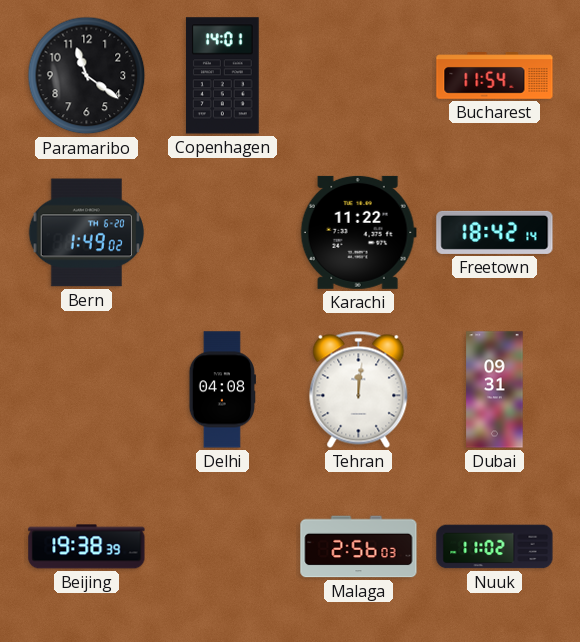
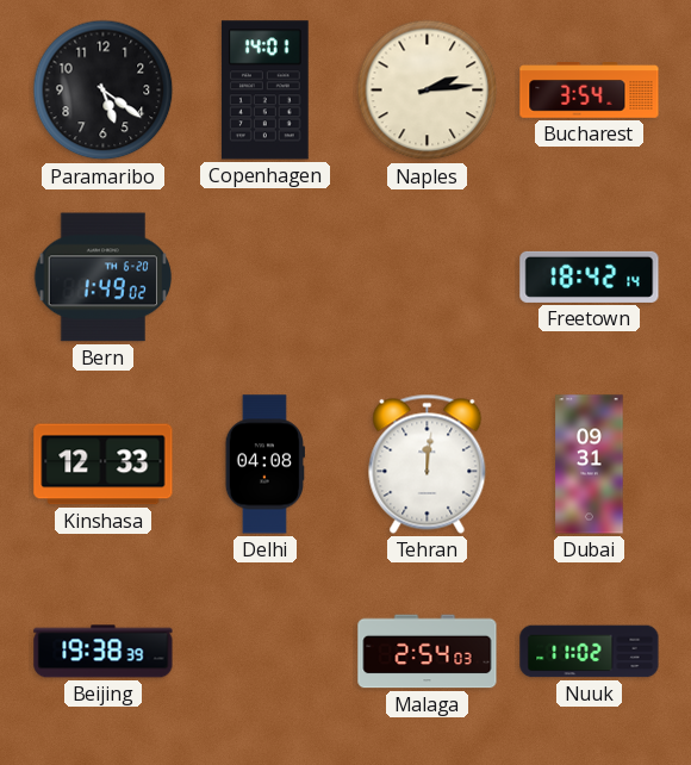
Paramaribo: 11:21 -> 5:21 (104, 91)
Naples: none -> 2:14 (428, 91)
Bucharest: 11:54 -> 3:54 (590, 91)
Karachi: 11:22 -> none (358, 232)
Kinshasa: none -> 12:33 (104, 465)
Malaga: 2:56 -> 2:54 (428, 652)
